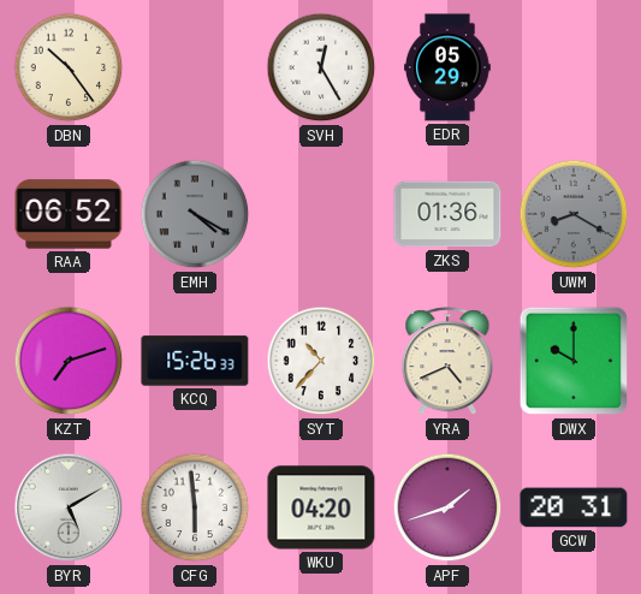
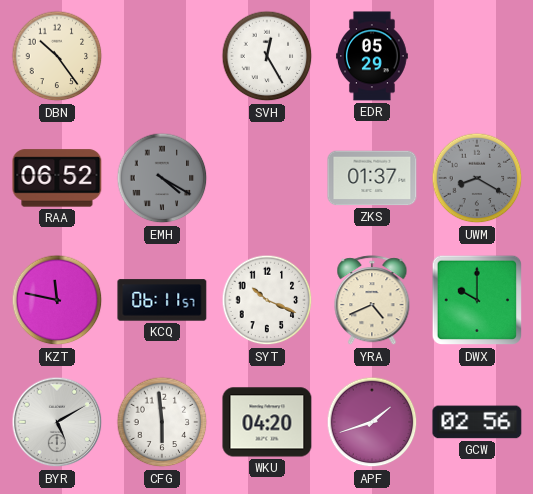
ZKS: 01:36 -> 01:37 (372, 178)
KZT: 7:12 -> 11:47 (57, 300)
KCQ: 15:26 -> 06:11 (162, 300)
SYT: 10:37 -> 10:19 (267, 300)
GCW: 20:31 -> 02:56 (477, 422)
